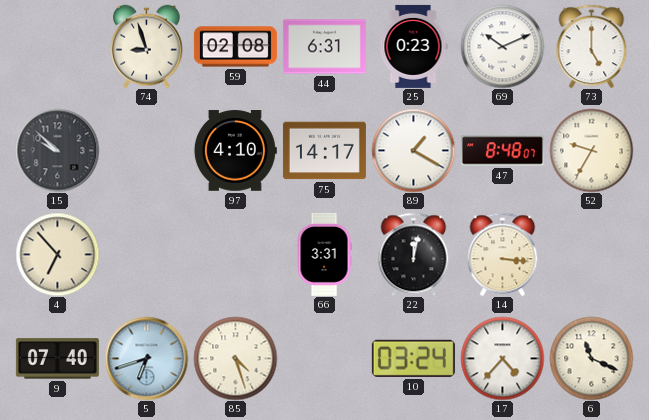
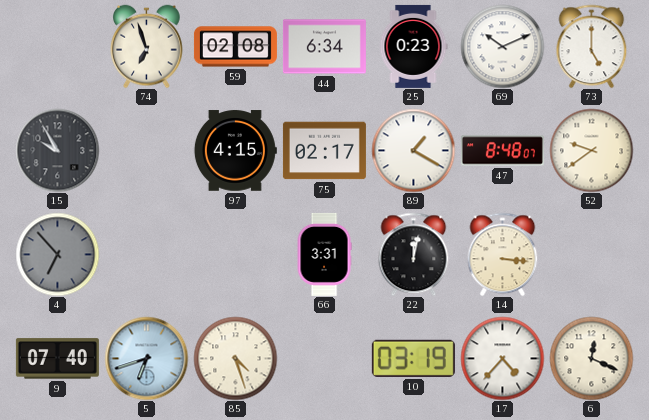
74: 8:57 -> 6:57 (147, 46)
44: 6:31 -> 6:34 (324, 47)
15: 9:52 -> 9:55 (57, 150)
97: 4:10 -> 4:15 (235, 151)
75: 14:17 -> 02:17 (324, 151)
52: 9:35 -> 9:39 (591, 150)
4 dial: cream -> grey (57, 254)
10: 03:24 -> 03:19 (413, 358)
6: 11:19 -> 12:19 (591, 358)
